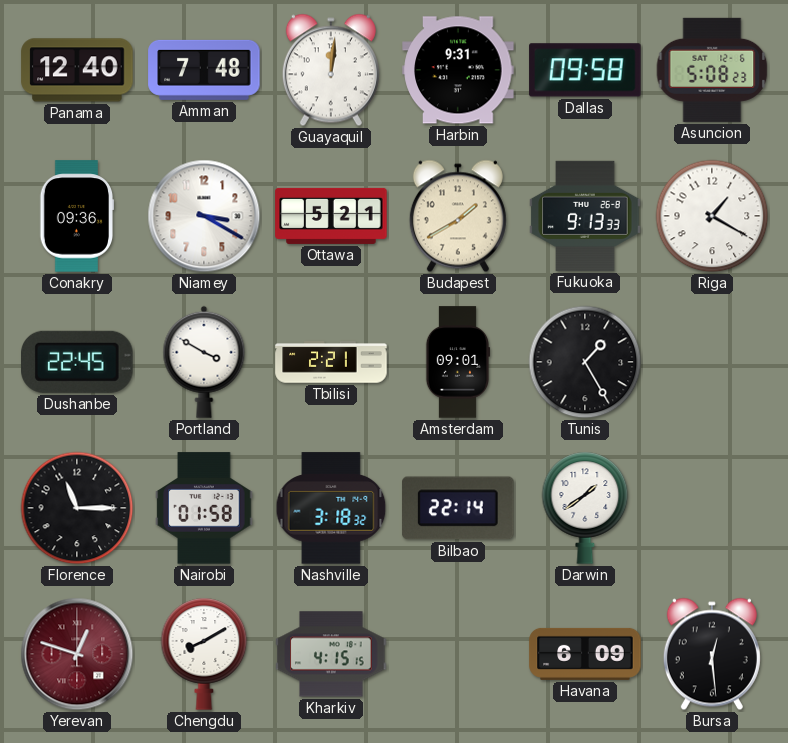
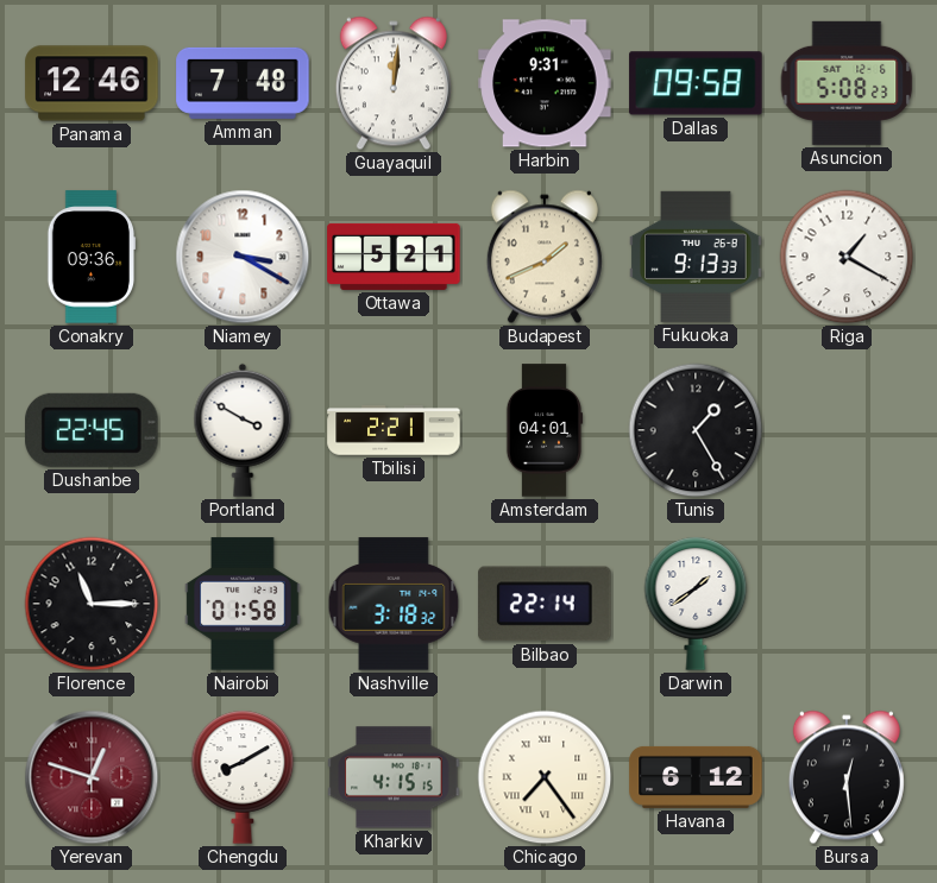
Panama: 12:40 -> 12:46 (92, 83)
Budapest: 1:40 -> 1:41 (545, 257)
Amsterdam: 09:01 -> 04:01 (545, 430)
Chicago: none -> 7:24 (545, 777)
Havana: 6:09 -> 6:12 (696, 777)
